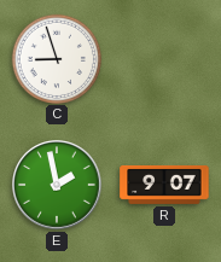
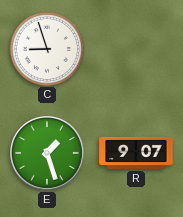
E: 1:58 -> 1:27 (48, 154)
